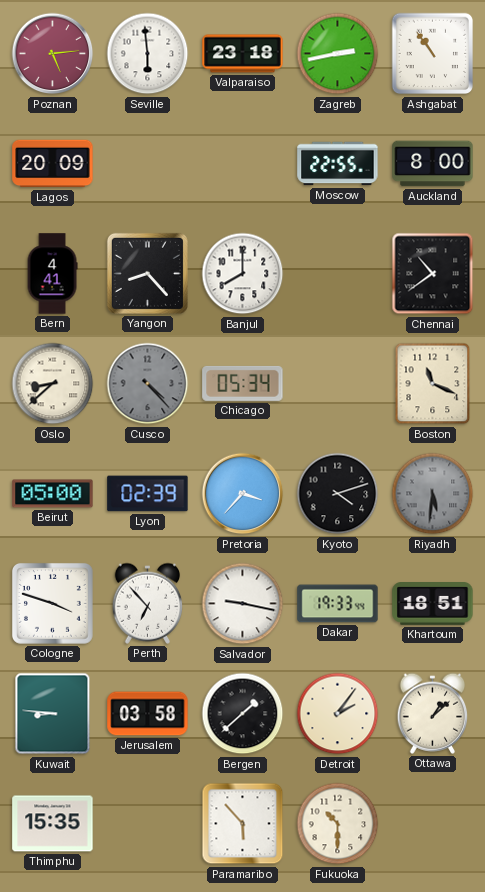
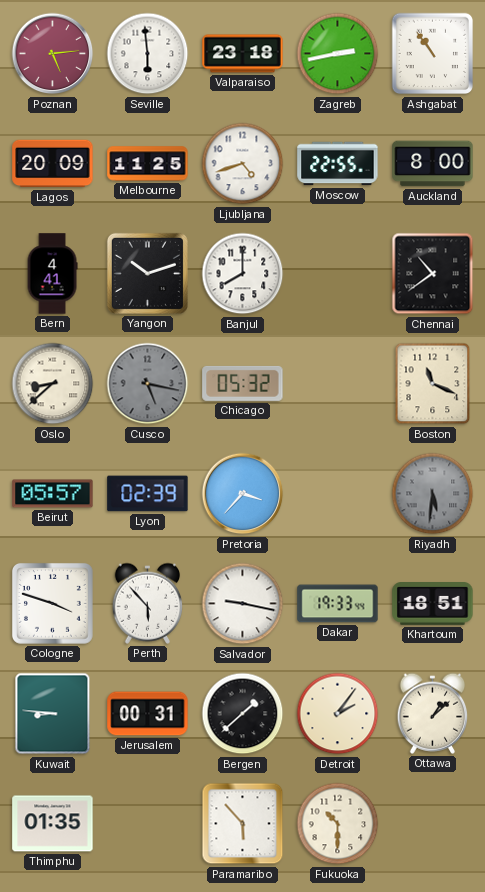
Melbourne: none -> 11:25 (148, 164)
Ljubljana: none -> 4:42 (243, 164)
Yangon: 8:23 -> 10:12 (147, 273)
Cusco: 4:23 -> 5:17 (148, 384)
Chicago: 05:34 -> 05:32 (243, 383)
Beirut: 05:00 -> 05:57 (53, 494)
Kyoto: 4:12 -> none (338, 494)
Perth: 6:53 -> 5:53 (148, 603)
Jerusalem: 03:58 -> 00:31 (148, 714)
Thimphu: 15:35 -> 01:35 (53, 824)
